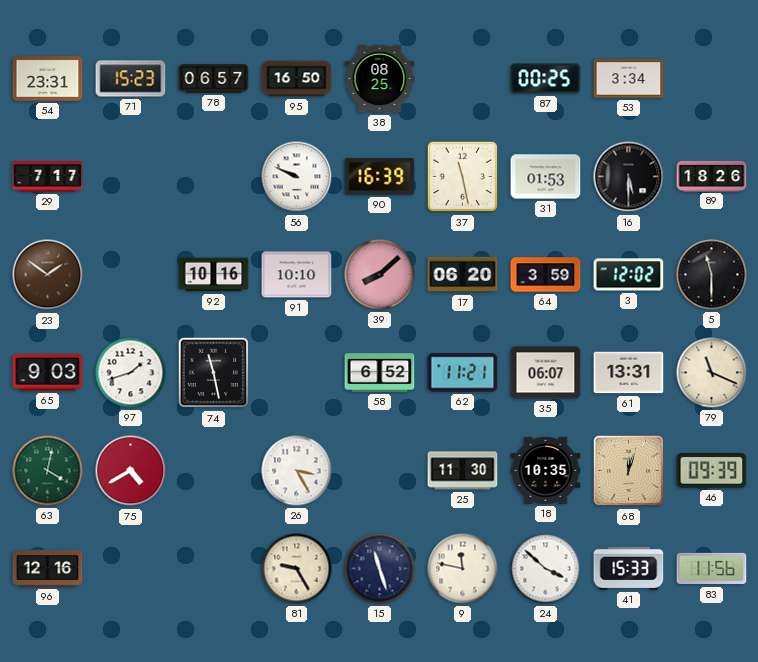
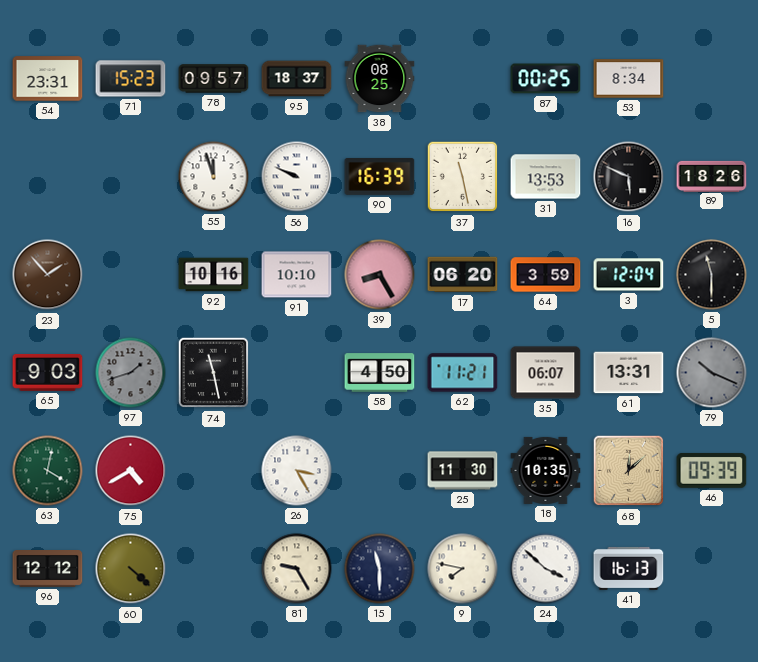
78: 06:57 -> 09:57 (214, 79)
95: 16:50 -> 18:37 (297, 79)
53: 3:34 -> 8:34 (629, 79)
29: 7:17 -> none (48, 177)
55: none -> 11:57 (214, 177)
31: 01:53 -> 13:53 (546, 177)
16: 5:30 -> 5:49 (629, 177)
23: 1:51 -> 1:53 (48, 275)
39: 8:08 -> 8:25 (380, 275)
3: 12:02 -> 12:04 (629, 275)
97 dial: white -> grey (131, 373)
58: 6:52 -> 4:50 (380, 373)
79: 11:19 -> 10:19 (712, 373)
79 dial: cream -> grey (712, 373)
68: 12:03 -> 12:08 (629, 471)
96: 12:16 -> 12:12 (48, 569)
60: none -> 4:22 (131, 569)
15: 11:27 -> 11:30 (380, 569)
9: 11:47 -> 7:47 (463, 569)
41: 15:33 -> 16:13 (629, 568)
83: 11:56 -> none (712, 569)
